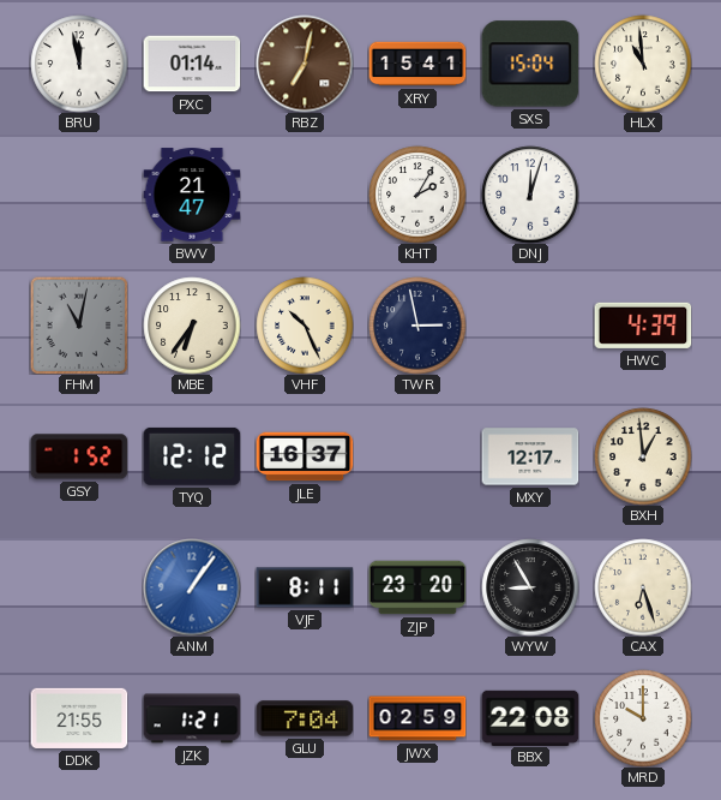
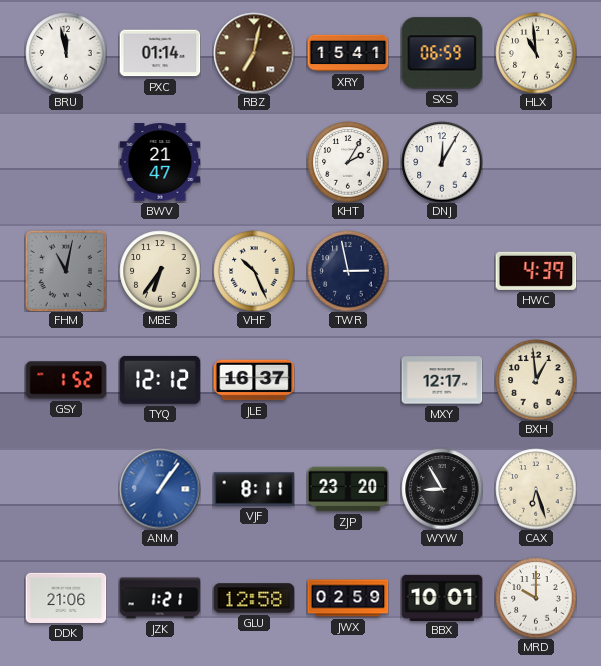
SXS: 15:04 -> 06:59 (442, 53)
DNJ: 12:03 -> 12:05 (442, 162)
DDK: 21:55 -> 21:06 (66, 598)
GLU: 7:04 -> 12:58 (254, 598)
BBX: 22:08 -> 10:01 (442, 597)
